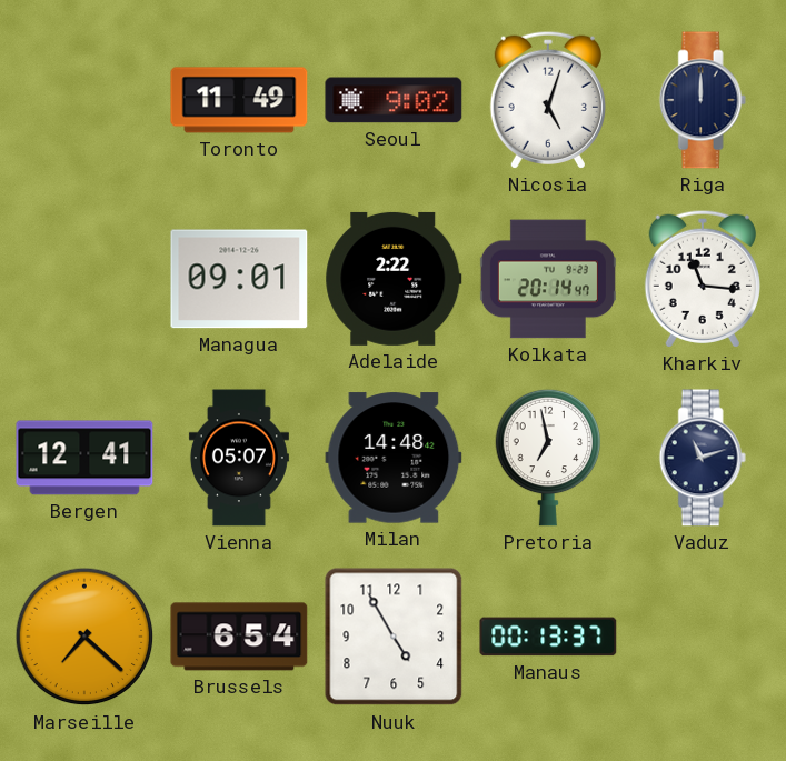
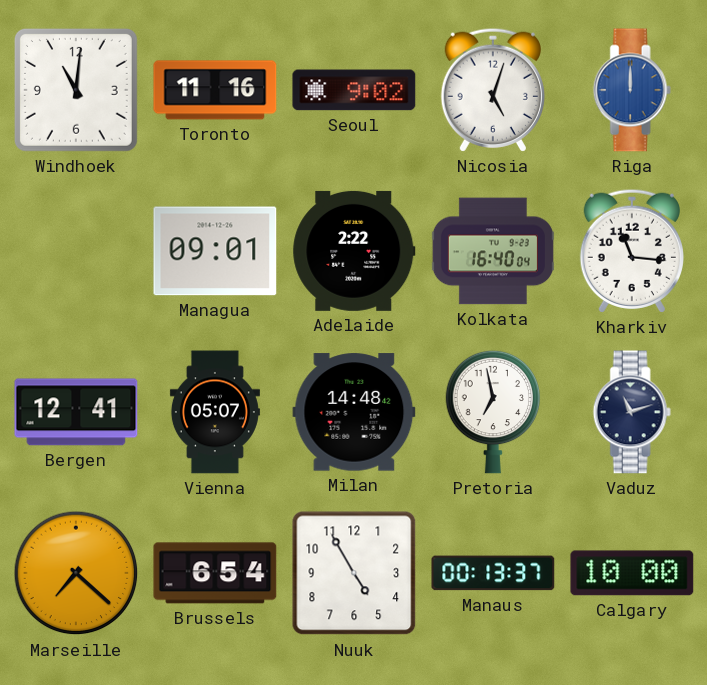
Windhoek: none -> 11:01 (76, 90)
Toronto: 11:49 -> 11:16 (215, 90)
Riga dial: navy -> blue (632, 90)
Kolkata: 20:14 -> 16:40 (493, 251)
Calgary: none -> 10:00 (632, 573)
